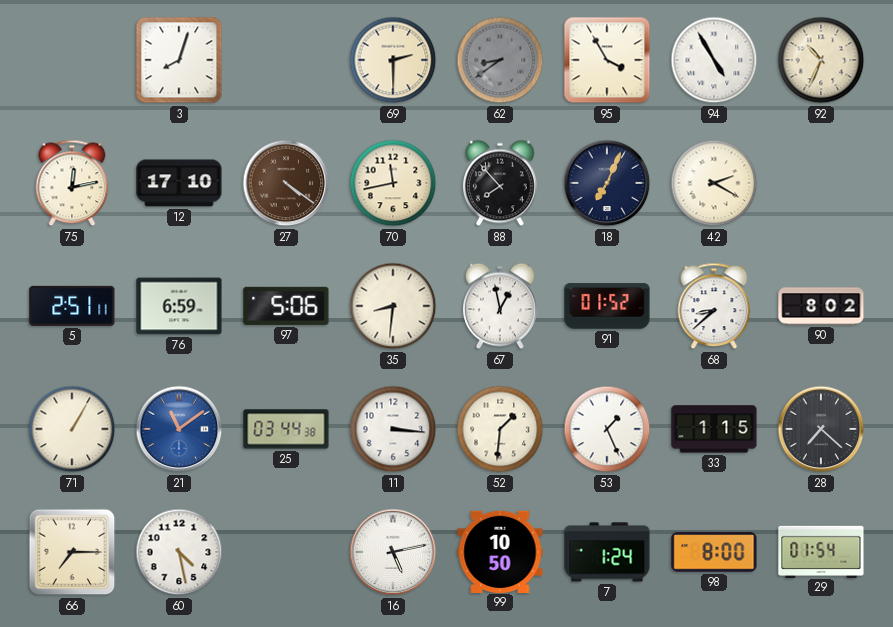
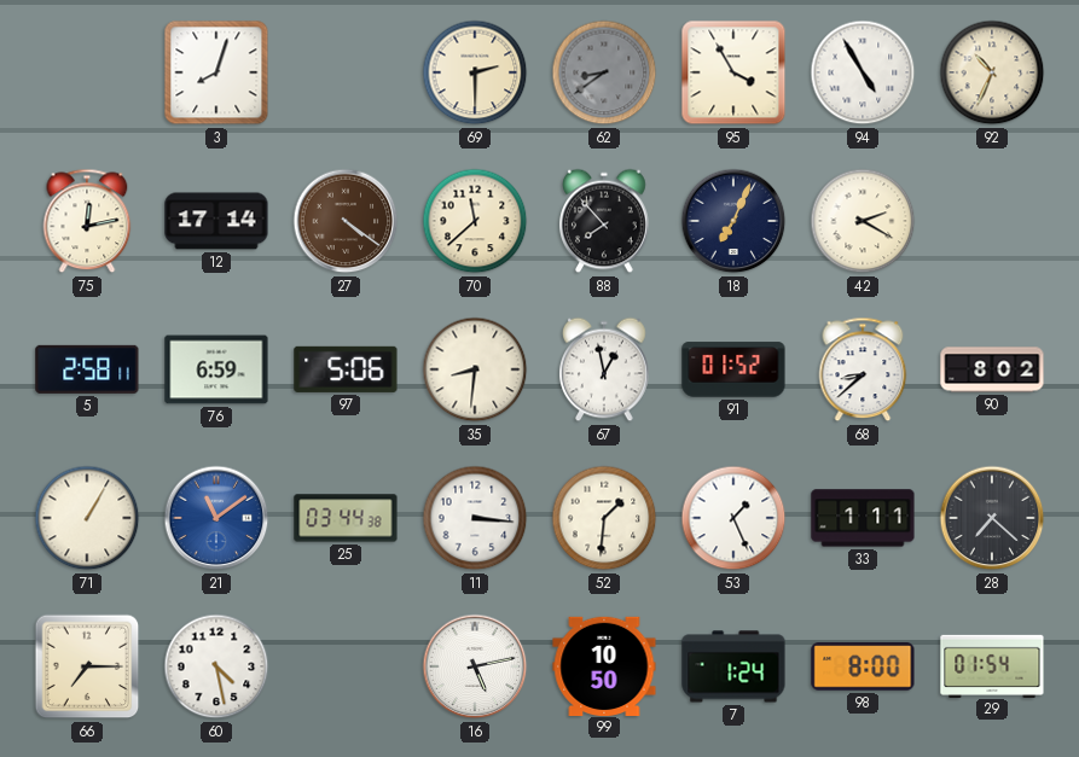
12: 17:10 -> 17:14 (216, 221)
70: 11:43 -> 11:38 (475, 221)
5: 2:51 -> 2:58 (87, 369)
33: 1:15 -> 1:11 (863, 518)
